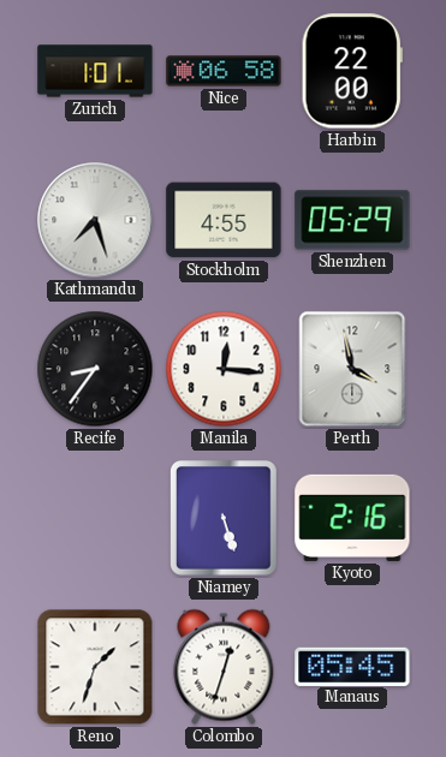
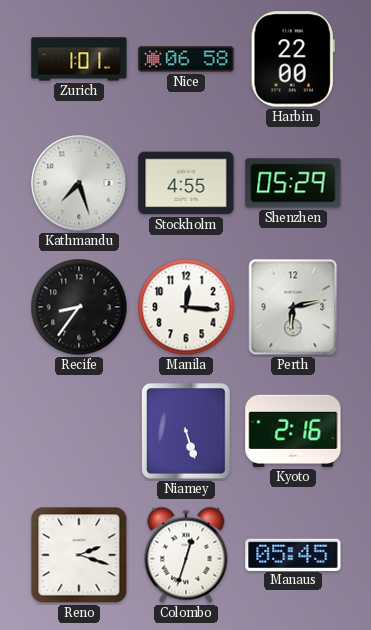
Perth: 3:58 -> 6:13 (293, 307)
Reno: 1:33 -> 2:18 (79, 555)
